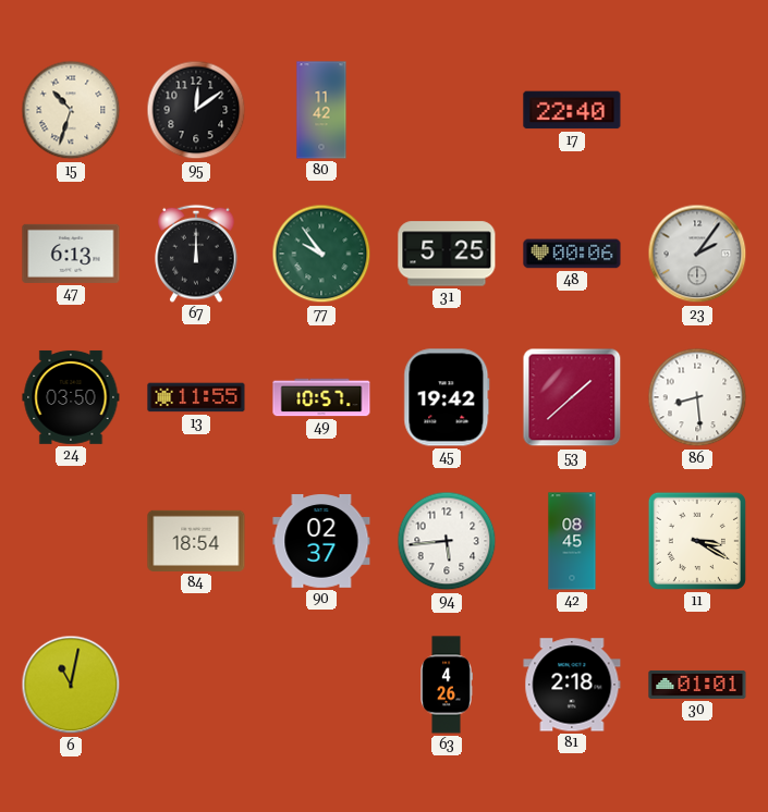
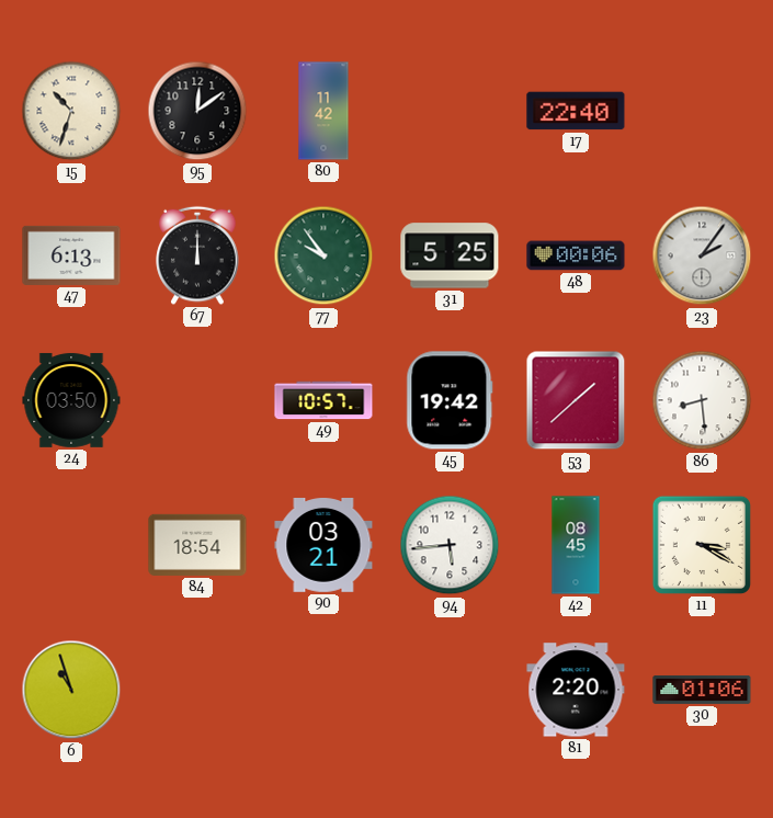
13: 11:55 -> none (196, 397)
90: 02:37 -> 03:21 (323, 546)
6: 11:02 -> 10:57 (71, 690)
63: 4:26 -> none (446, 685)
81: 2:18 -> 2:20 (576, 690)
30: 01:01 -> 01:06 (702, 690)
